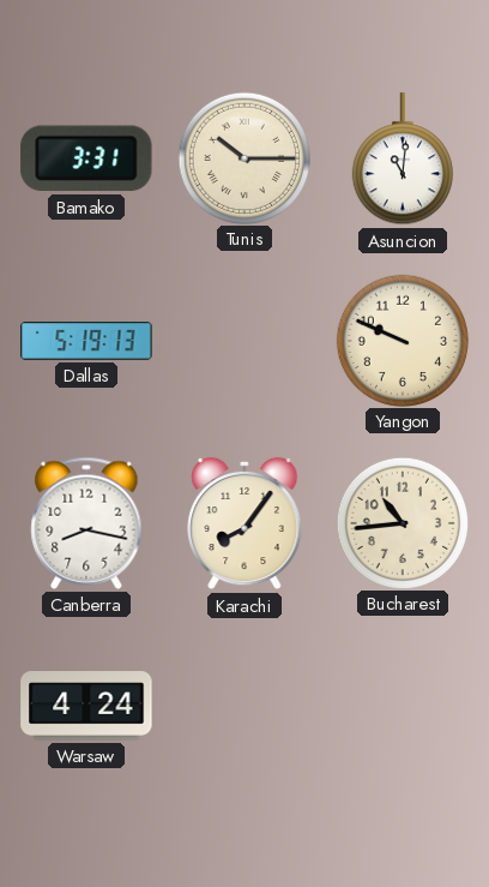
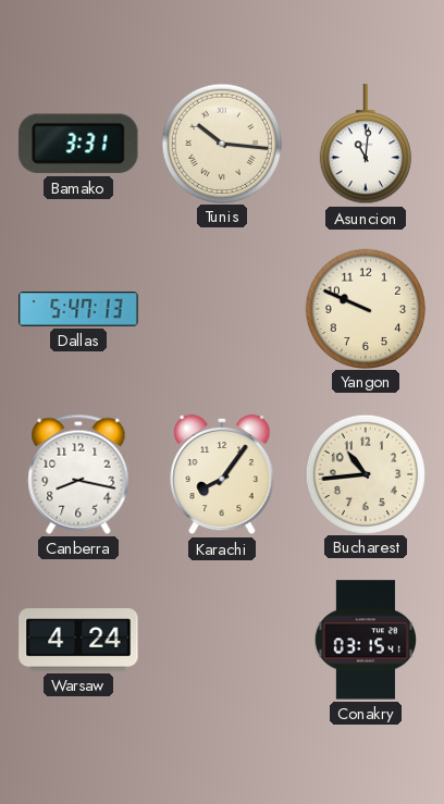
Tunis: 10:15 -> 10:16 (221, 143)
Dallas: 5:19 -> 5:47 (78, 309)
Conakry: none -> 03:15 (366, 640)
